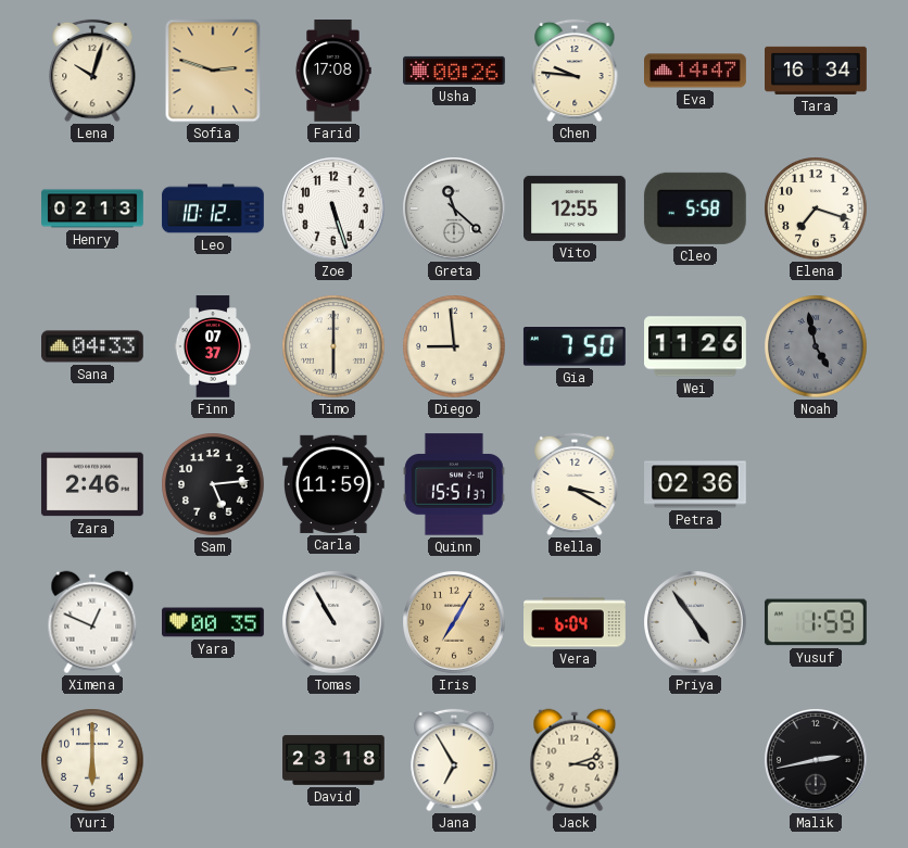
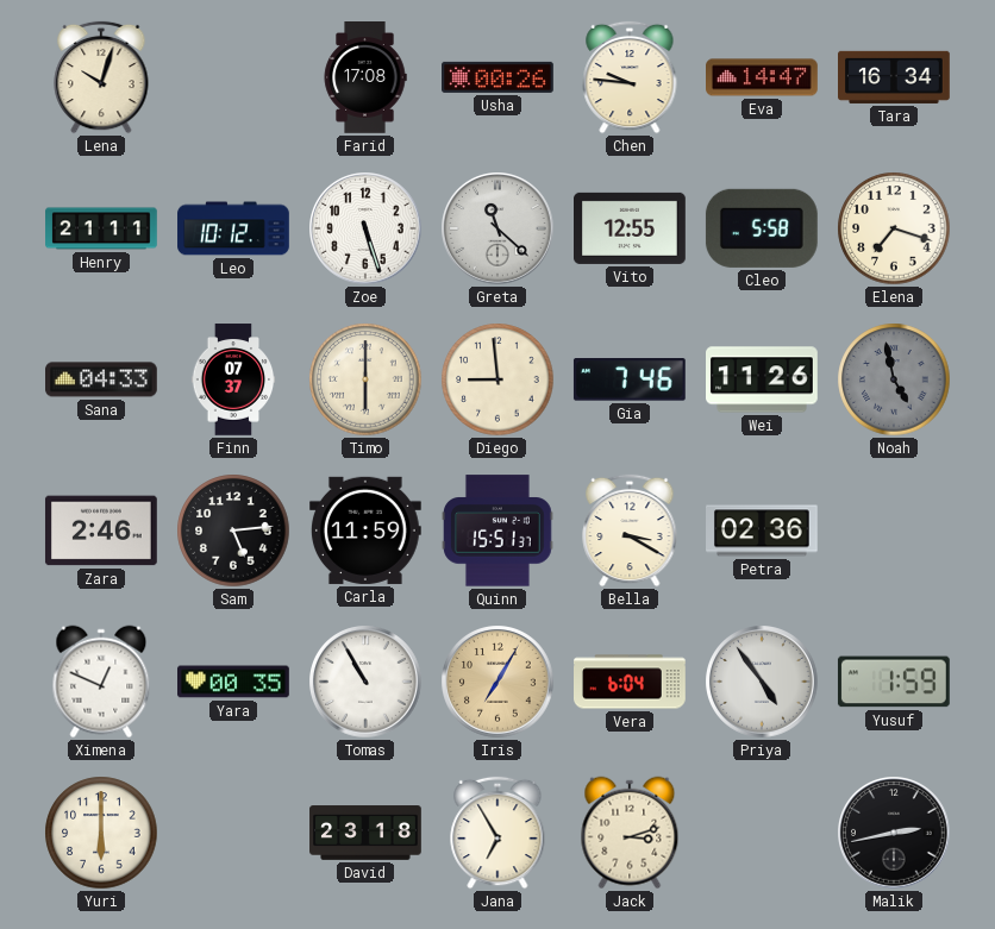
Sofia: 2:48 -> none (213, 71)
Henry: 02:13 -> 21:11 (101, 228)
Gia: 7:50 -> 7:46 (630, 381)
